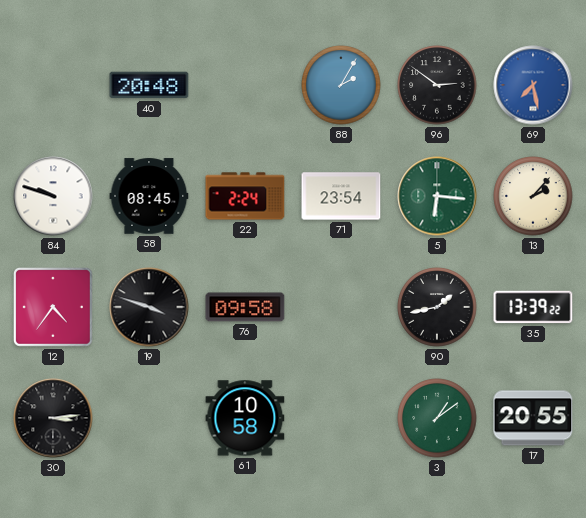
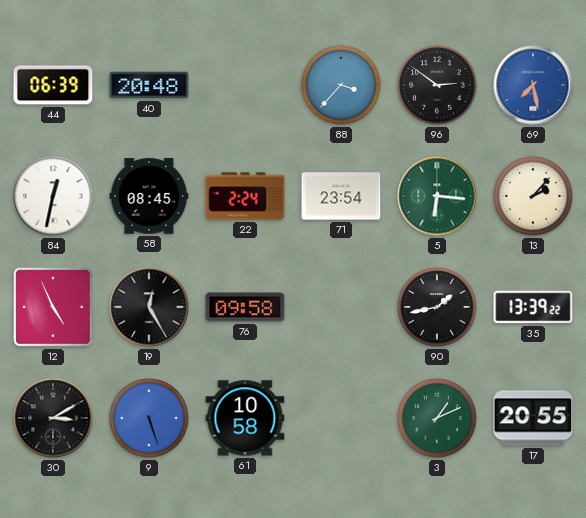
44: none -> 06:39 (53, 85)
88: 2:05 -> 3:37 (341, 85)
84: 9:48 -> 12:32 (53, 196)
12: 4:36 -> 4:56 (53, 307)
19: 3:48 -> 12:25 (149, 307)
30: 3:14 -> 3:10 (53, 418)
9: none -> 5:27 (149, 418)
3: 1:09 -> 1:11 (437, 418)
